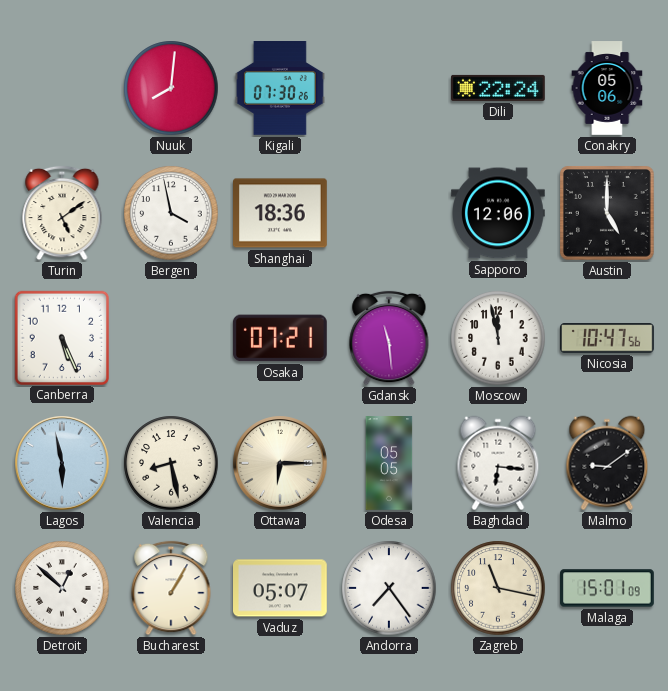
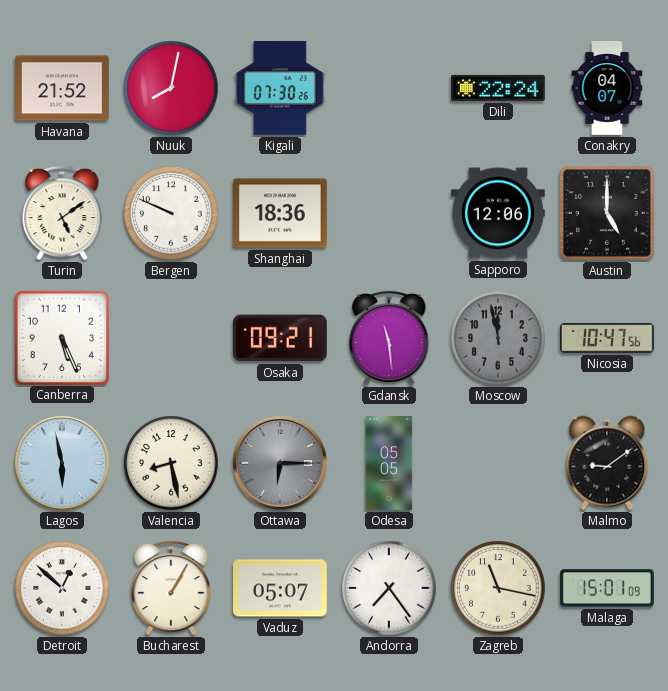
Havana: none -> 21:52 (63, 88)
Nuuk: 8:01 -> 8:02 (171, 88)
Conakry: 05:06 -> 04:07 (607, 88)
Bergen: 3:58 -> 9:49 (171, 213)
Osaka: 07:21 -> 09:21 (280, 338)
Moscow dial: white -> grey (498, 338)
Ottawa dial: cream -> grey (280, 463)
Baghdad: 6:16 -> none (498, 463)
